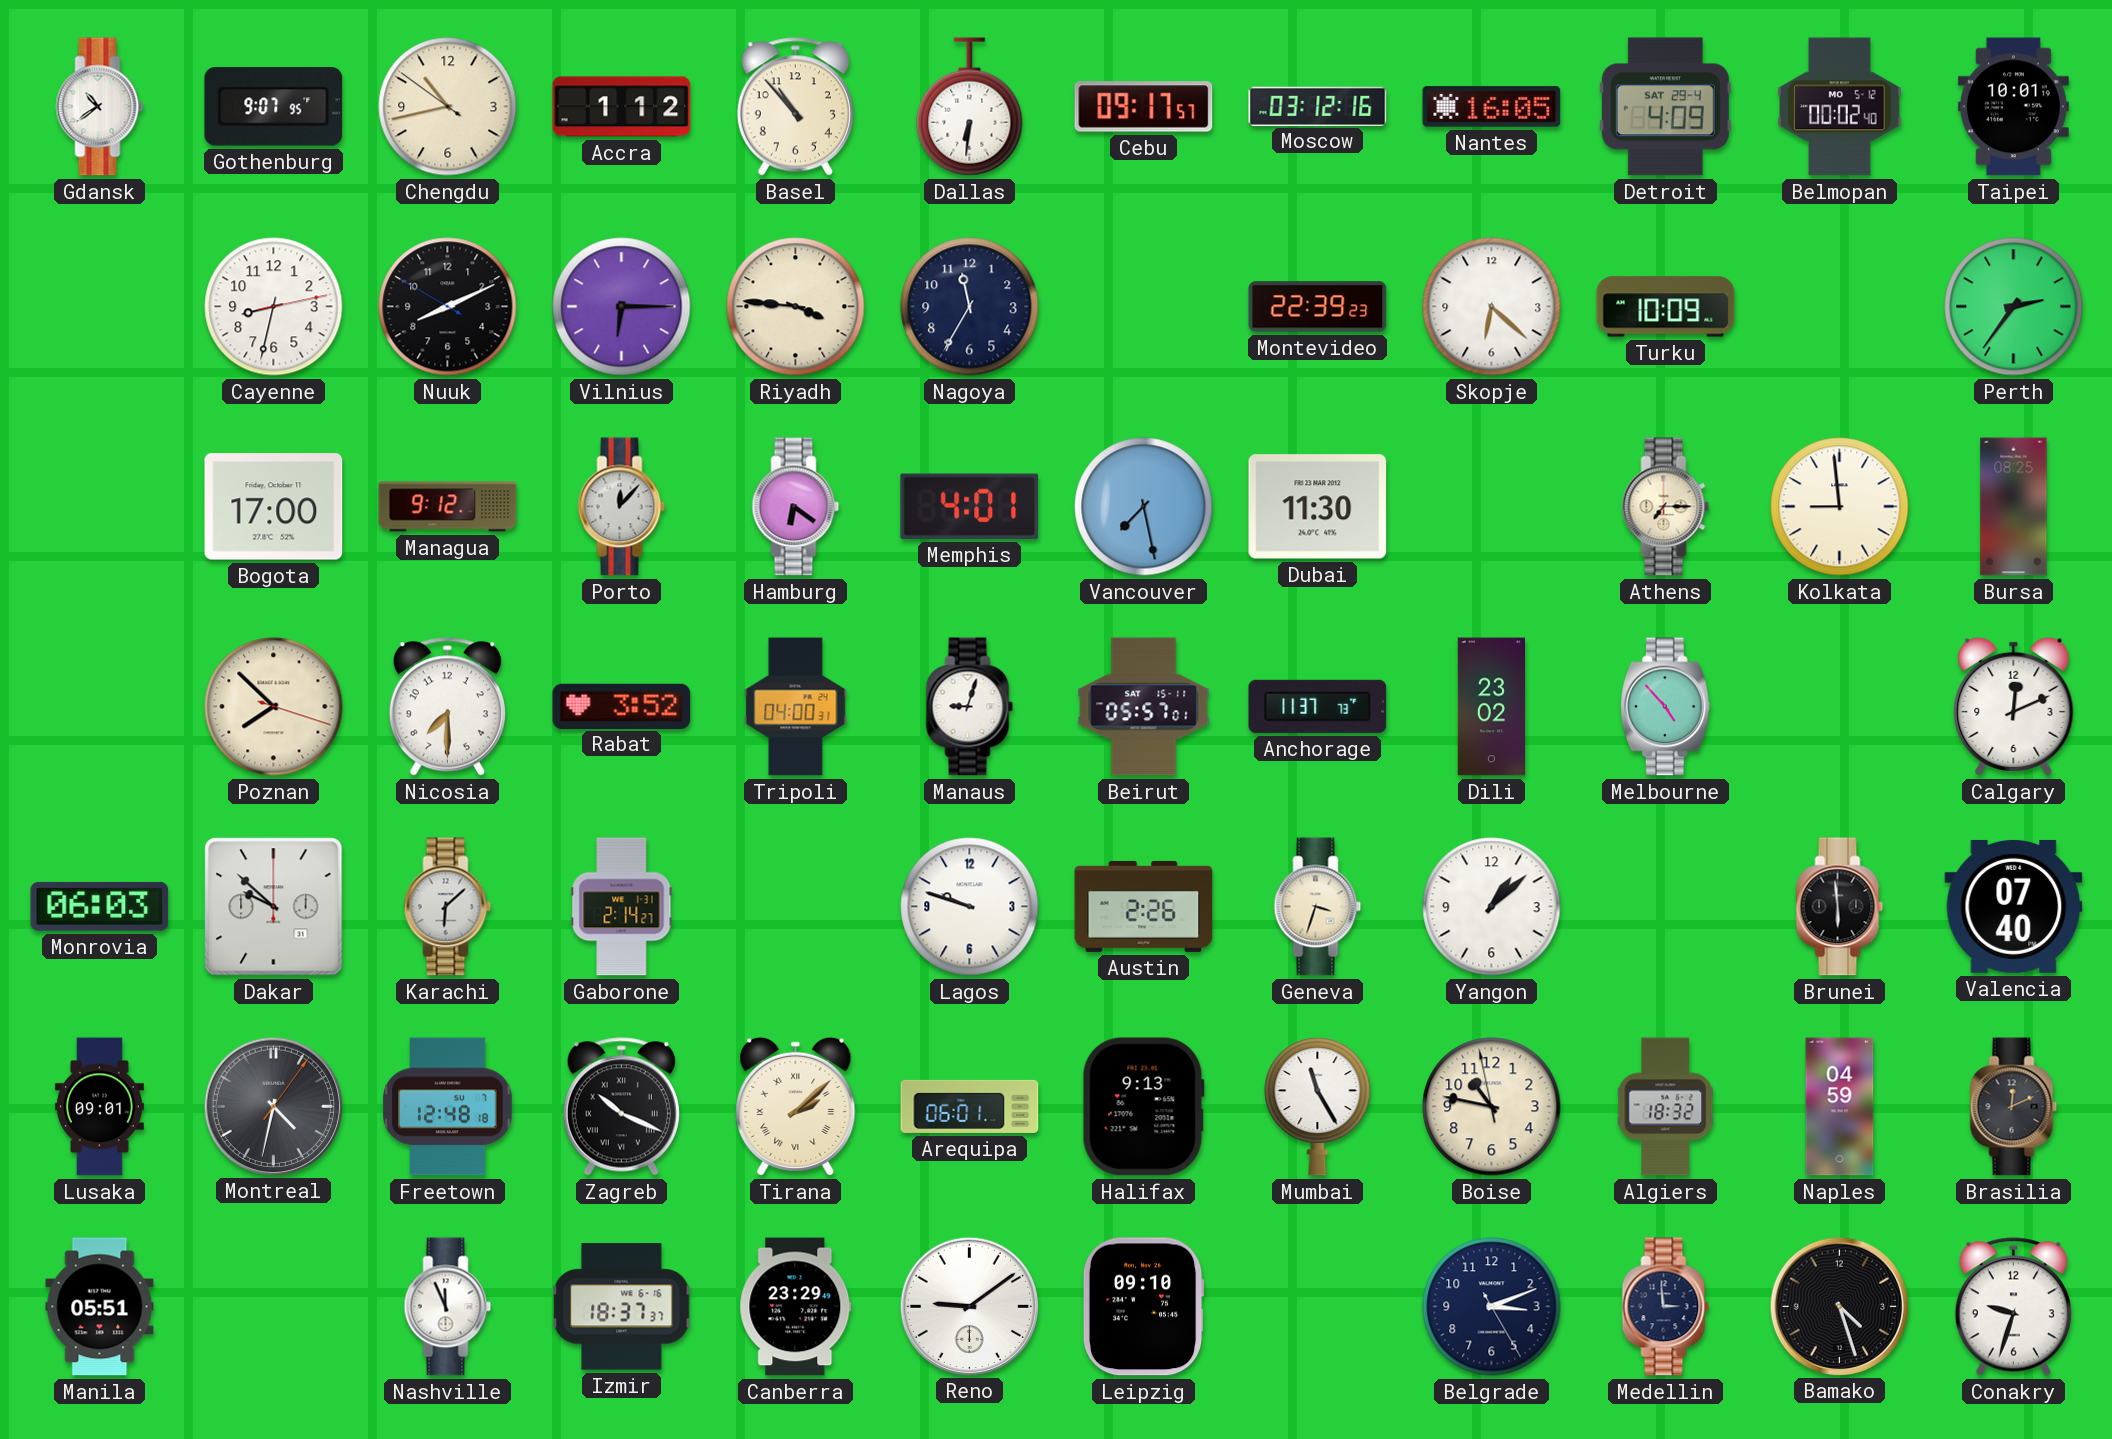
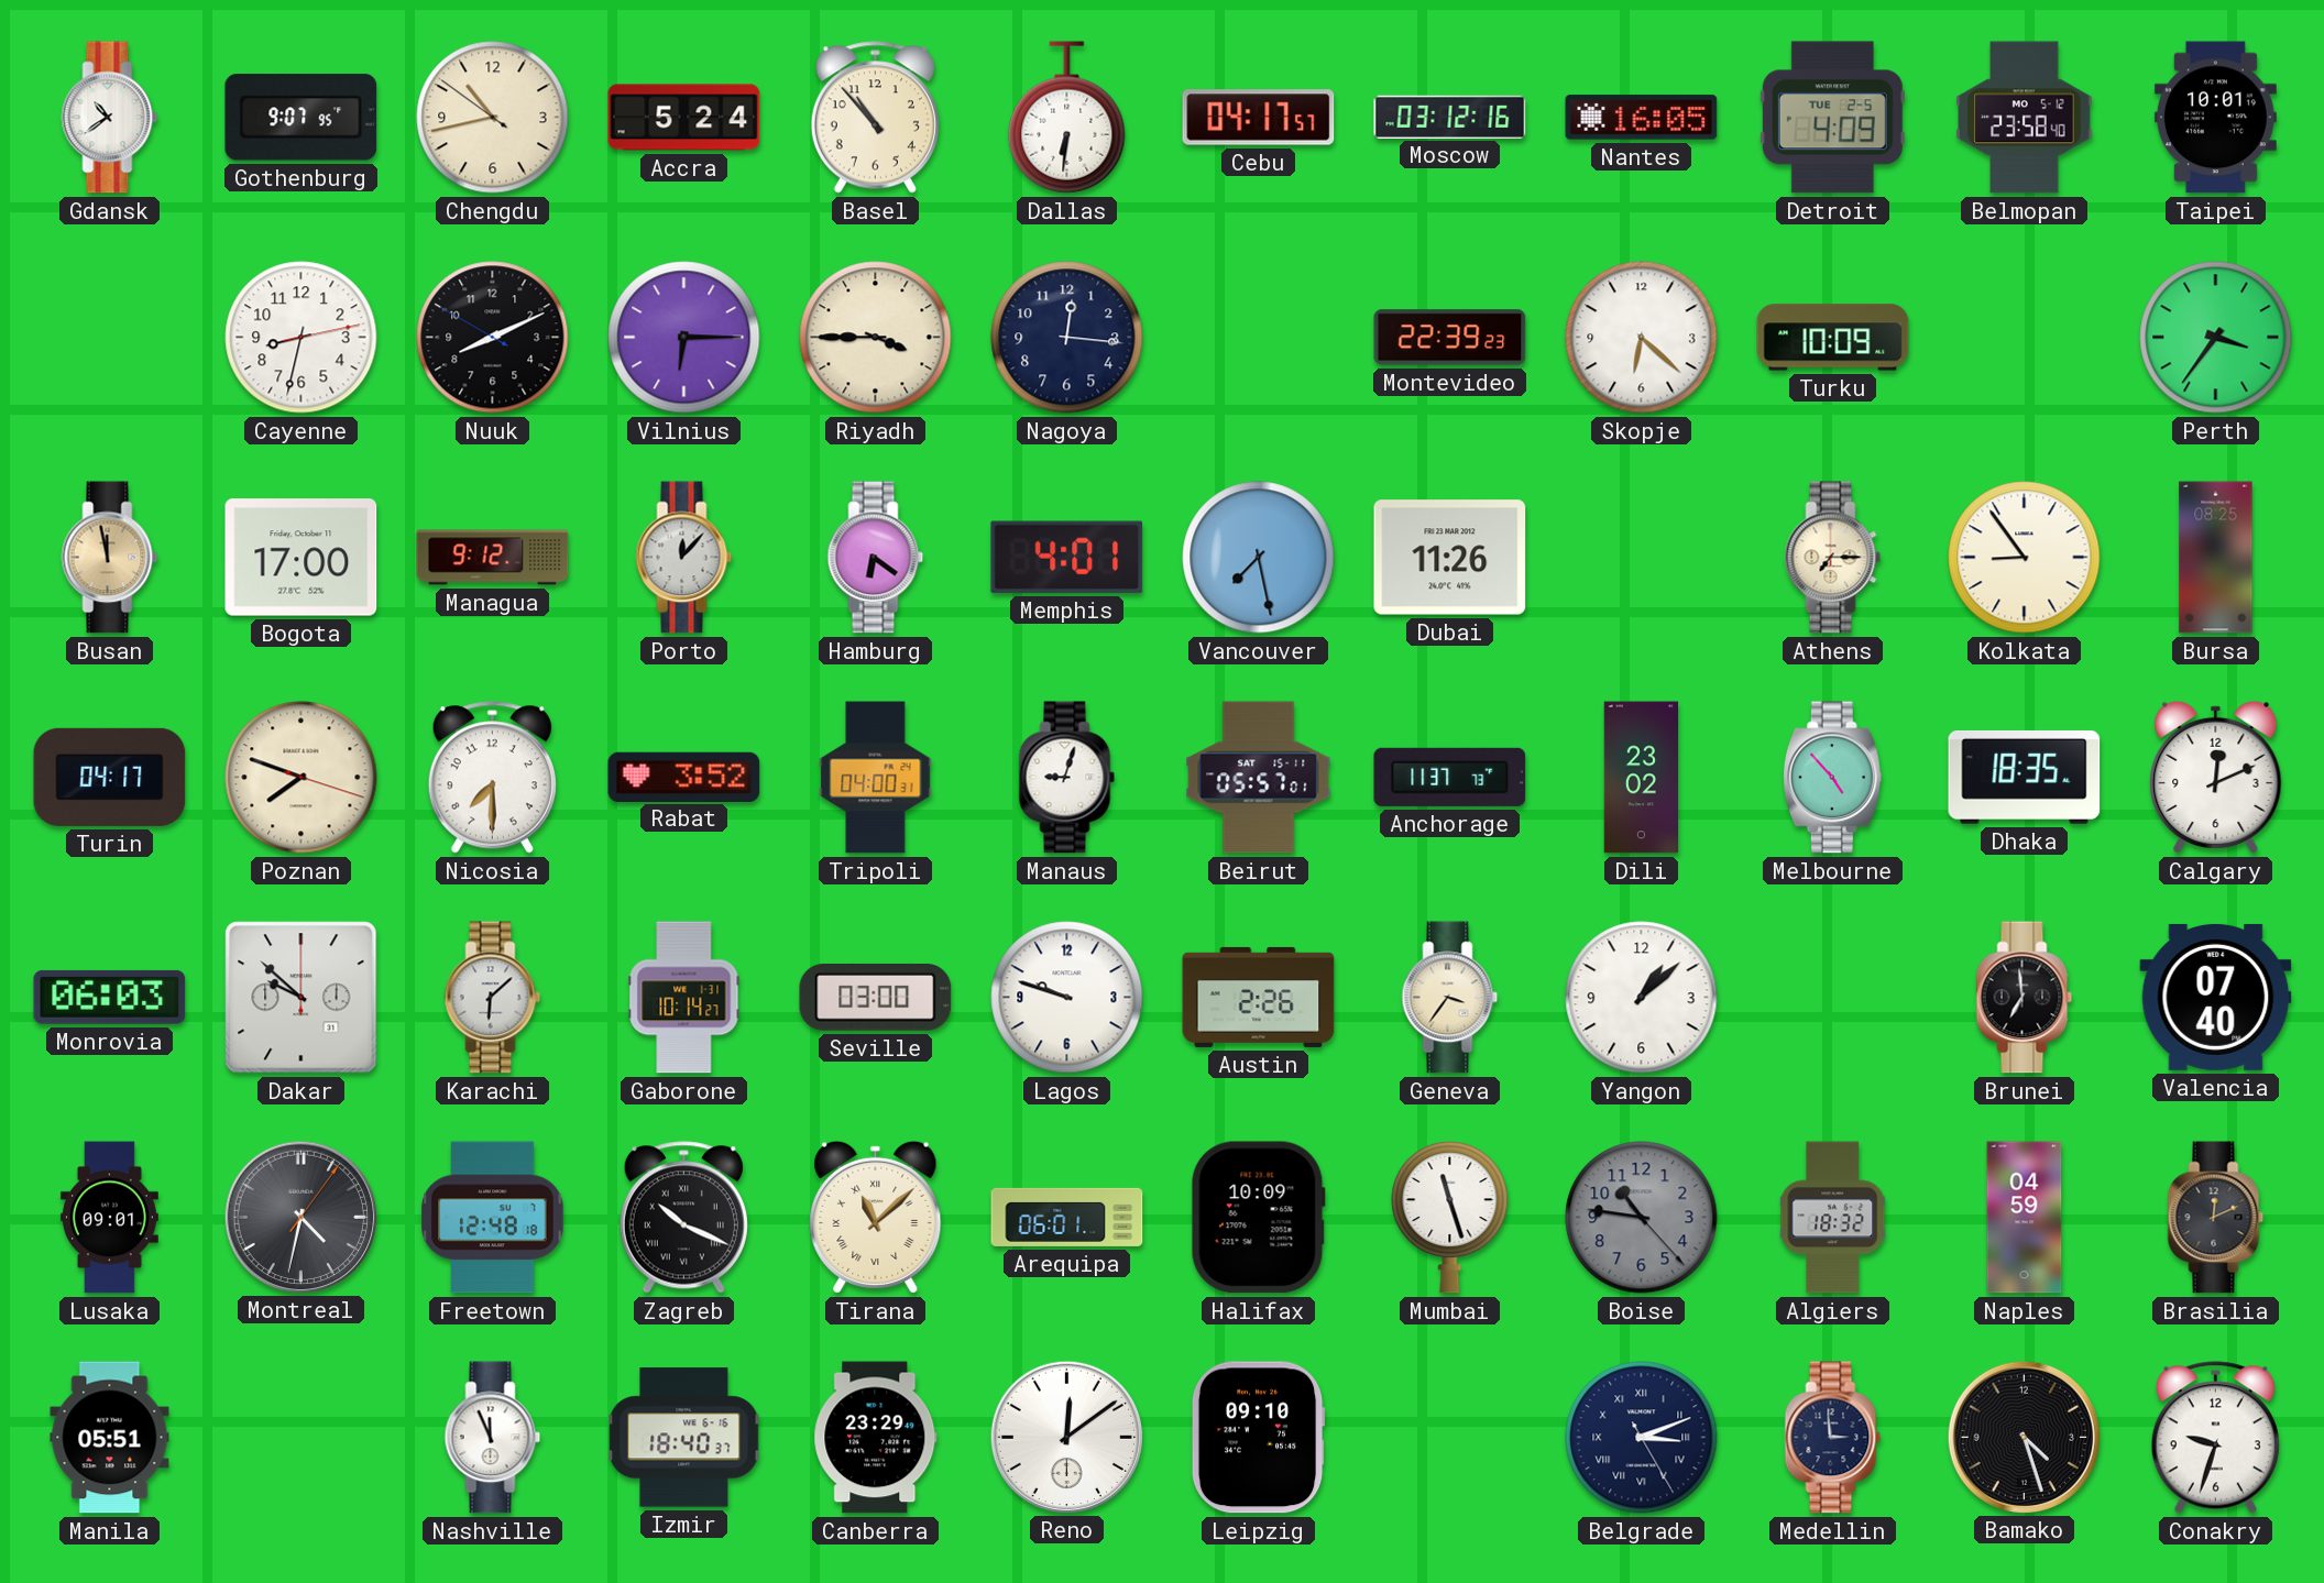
Accra: 1:12 -> 5:24 (684, 118)
Cebu: 09:17 -> 04:17 (1259, 118)
Detroit date: SAT 29-4 -> TUE 2-5 (1832, 118)
Belmopan: 00:02 -> 23:58 (2025, 118)
Riyadh: 3:46 -> 3:45 (876, 338)
Nagoya: 11:35 -> 12:16 (1067, 338)
Perth: 2:36 -> 3:36 (2216, 338)
Busan: none -> 11:58 (110, 558)
Dubai: 11:30 -> 11:26 (1450, 558)
Kolkata: 8:59 -> 8:54 (2025, 558)
Turin: none -> 04:17 (110, 777)
Poznan: 7:52 -> 7:48 (302, 778)
Dhaka: none -> 18:35 (2025, 777)
Gaborone: 2:14 -> 10:14 (684, 998)
Seville: none -> 03:00 (876, 998)
Geneva: 3:33 -> 3:36 (1450, 998)
Brunei: 5:59 -> 6:59 (2025, 998)
Tirana: 2:08 -> 11:08 (876, 1217)
Halifax: 9:13 -> 10:09 (1258, 1218)
Mumbai: 11:25 -> 11:27 (1450, 1217)
Boise: 10:46:58 -> 10:46:23 (1642, 1218)
Boise dial: cream -> grey (1642, 1218)
Izmir: 18:37 -> 18:40 (684, 1438)
Reno: 9:09 -> 12:09 (1066, 1437)
Belgrade numerals: Arabic -> Roman (1642, 1438)
